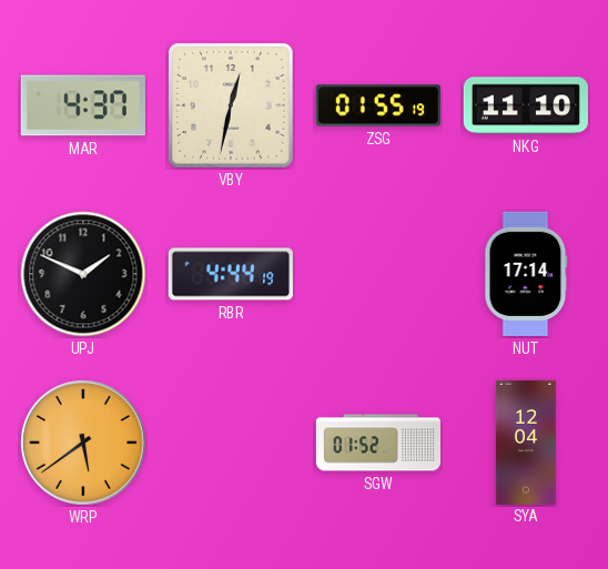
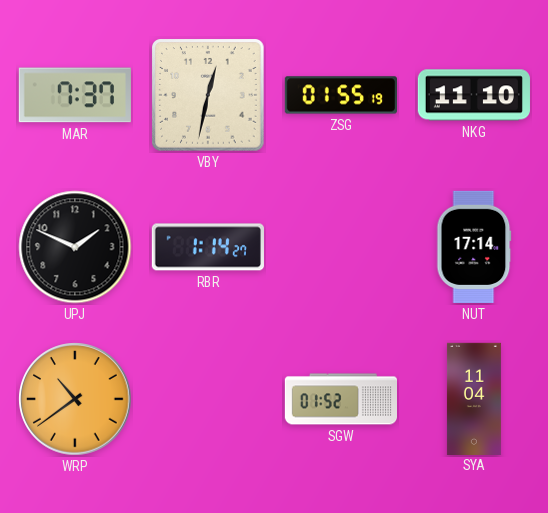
MAR: 4:37 -> 7:37 (75, 95)
RBR: 4:44 -> 1:14 (208, 247)
WRP: 5:39 -> 10:39 (75, 399)
SYA: 12:04 -> 11:04 (474, 398)
